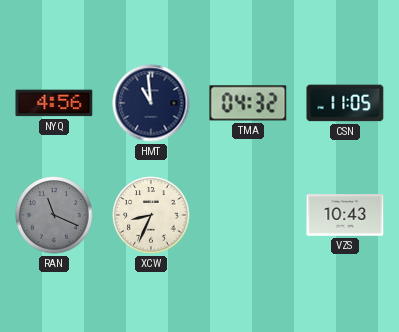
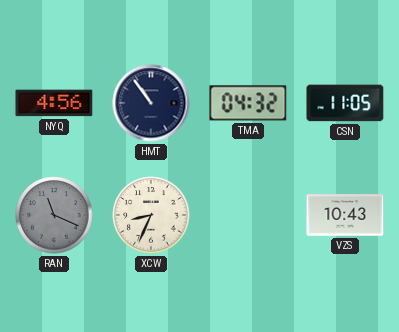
HMT: 10:59 -> 10:54 (151, 103)
